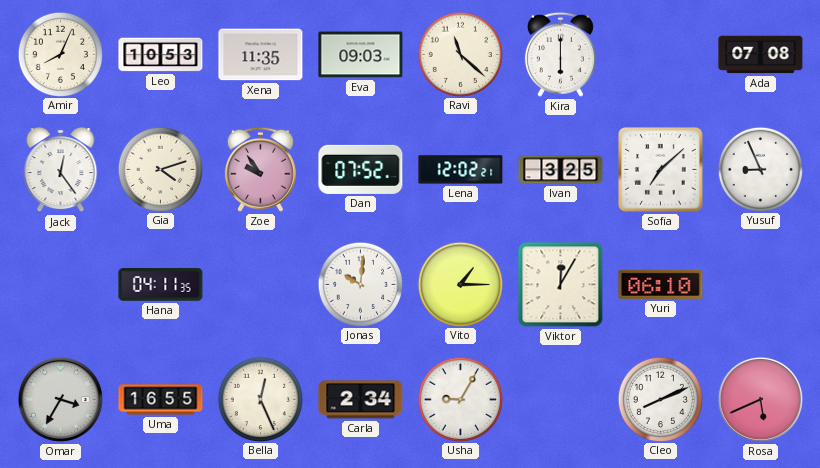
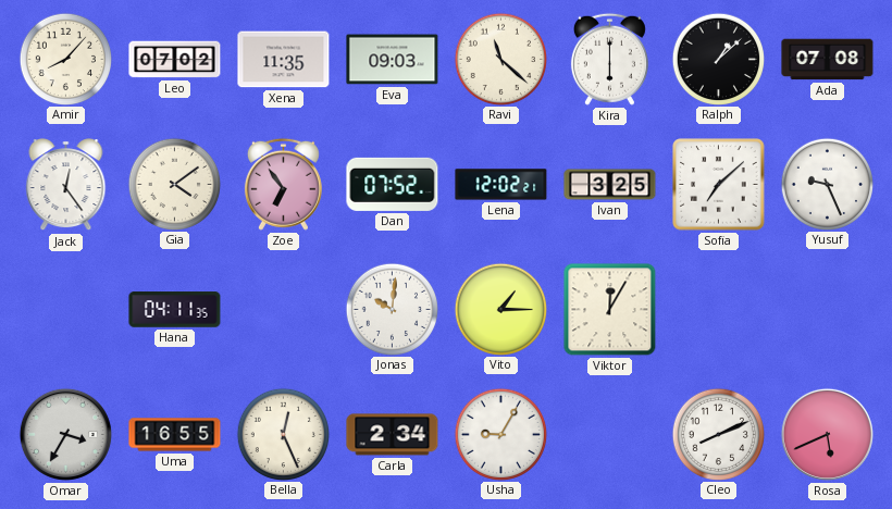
Amir: 8:04 -> 8:07 (65, 59)
Leo: 10:53 -> 07:02 (175, 60)
Ralph: none -> 1:08 (718, 59)
Gia: 4:12 -> 4:09 (174, 184)
Zoe: 9:54 -> 6:54 (283, 184)
Yusuf: 8:56 -> 9:26 (827, 184)
Yuri: 06:10 -> none (661, 284)
